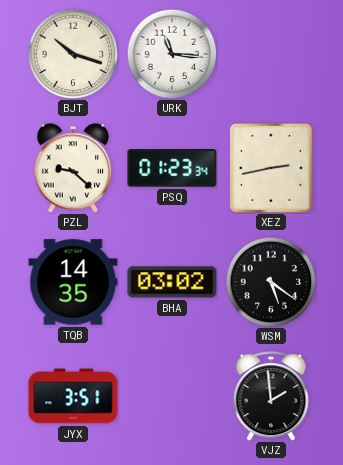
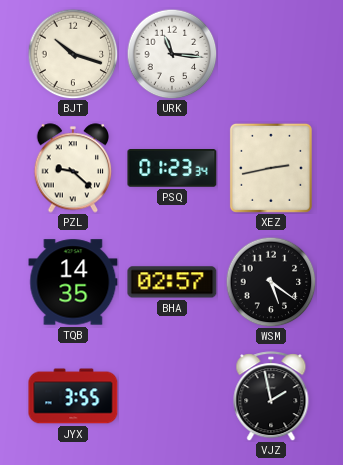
BHA: 03:02 -> 02:57 (172, 282)
JYX: 3:51 -> 3:55 (73, 396)
VJZ: 1:59 -> 1:58 (271, 396)
